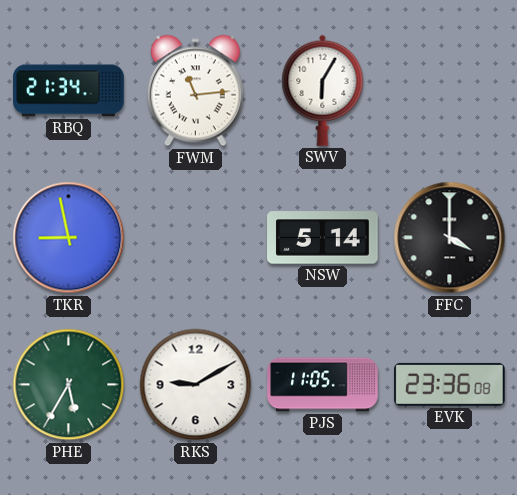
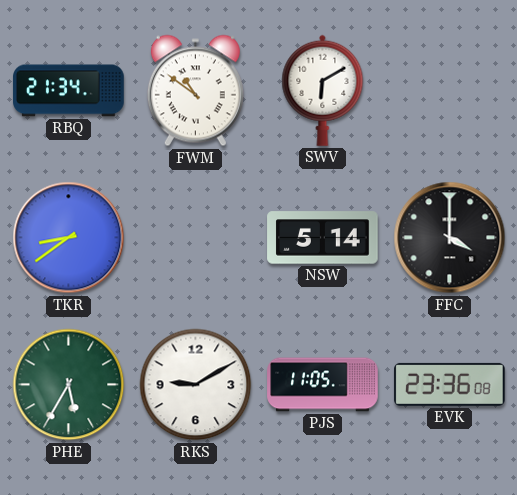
FWM: 11:14 -> 10:51 (195, 91)
SWV: 6:05 -> 6:10 (323, 90)
TKR: 8:58 -> 8:39 (69, 238)
